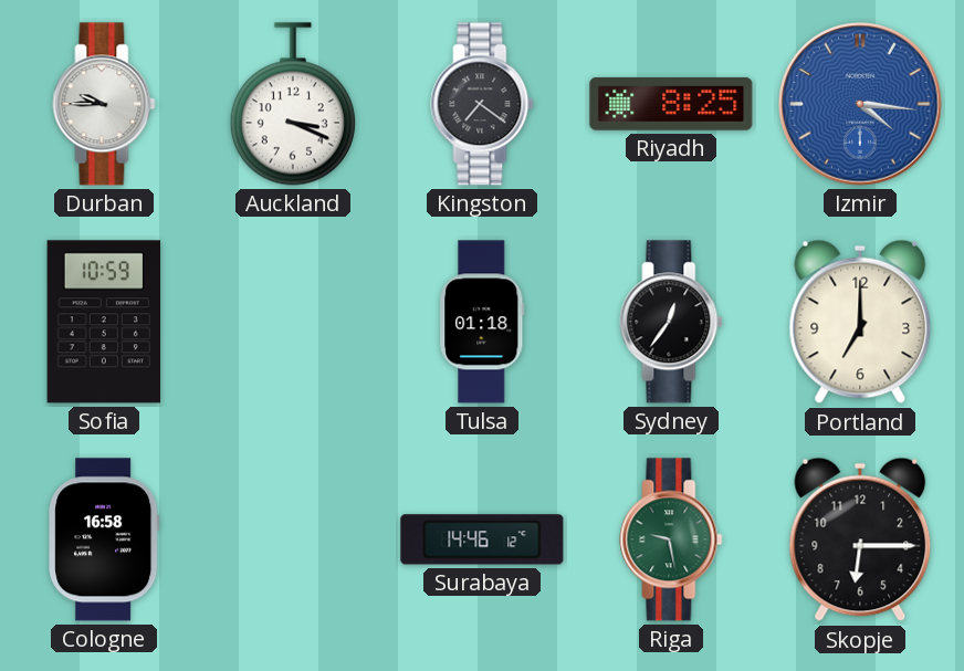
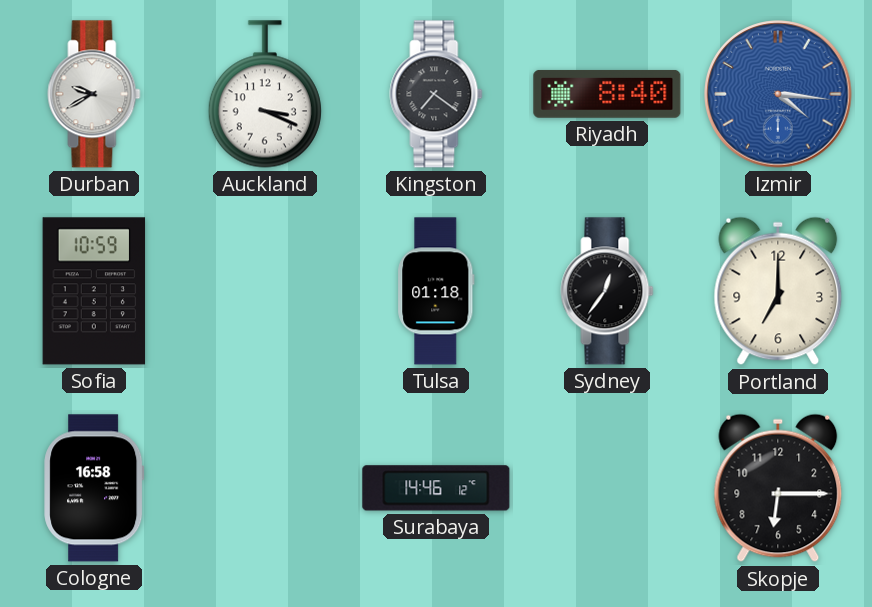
Durban: 9:45 -> 9:40 (94, 94)
Riyadh: 8:25 -> 8:40 (607, 94)
Riga: 9:28 -> none (671, 539)
